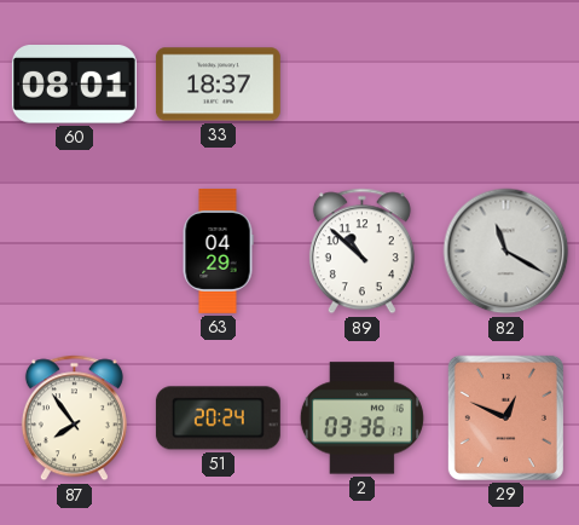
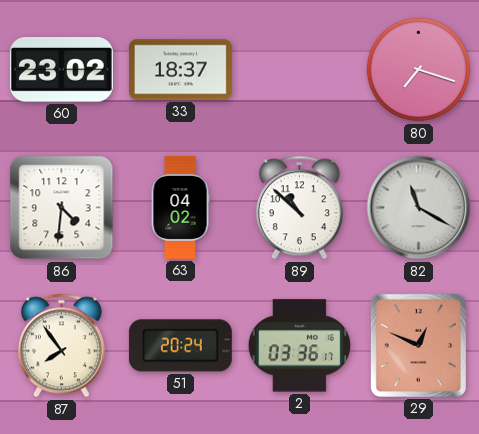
60: 08:01 -> 23:02 (61, 70)
80: none -> 7:18 (419, 70)
86: none -> 4:31 (62, 208)
63: 04:29 -> 04:02 (180, 208)
